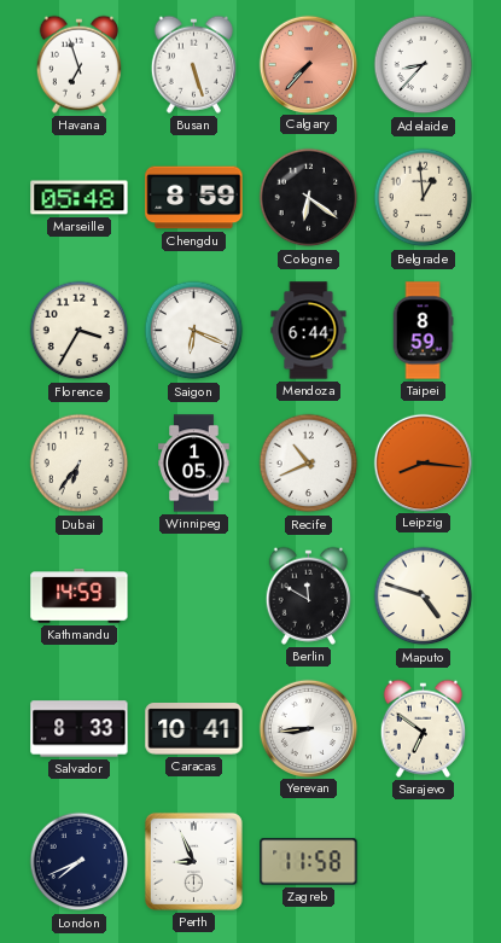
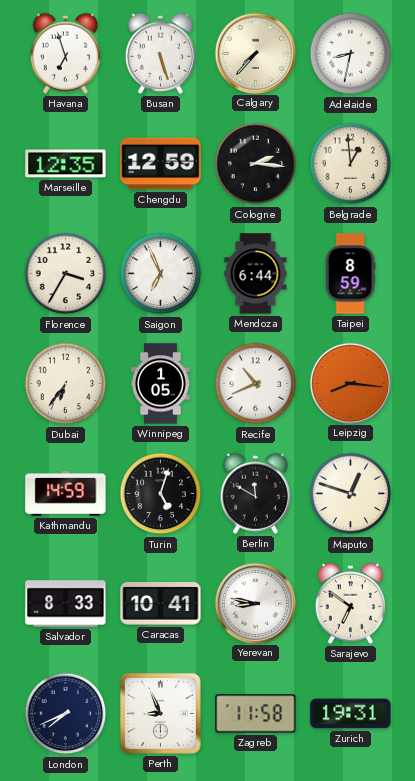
Calgary dial: salmon -> cream (255, 53)
Adelaide: 8:37 -> 8:32 (351, 54)
Marseille: 05:48 -> 12:35 (66, 164)
Chengdu: 8:59 -> 12:59 (161, 164)
Cologne: 6:21 -> 2:16 (256, 164)
Saigon: 6:19 -> 6:56 (161, 274)
Turin: none -> 5:03 (161, 494)
Maputo: 4:48 -> 12:48 (351, 494)
Yerevan: 8:44 -> 8:47 (255, 603)
Zurich: none -> 19:31 (351, 714)
